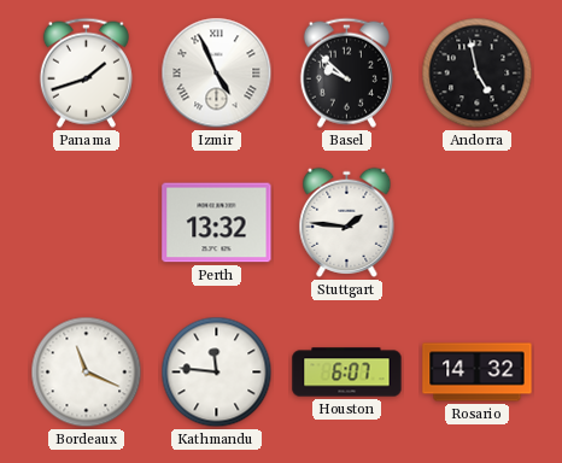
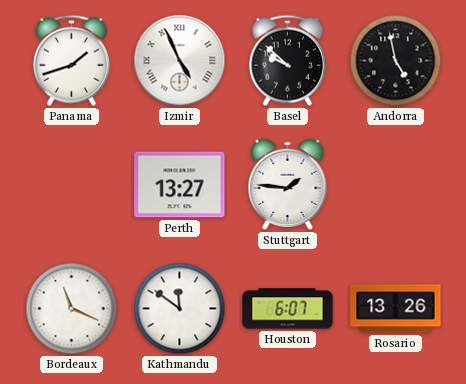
Perth: 13:32 -> 13:27 (180, 185)
Kathmandu: 11:46 -> 11:51 (180, 309)
Rosario: 14:32 -> 13:26 (396, 309)
